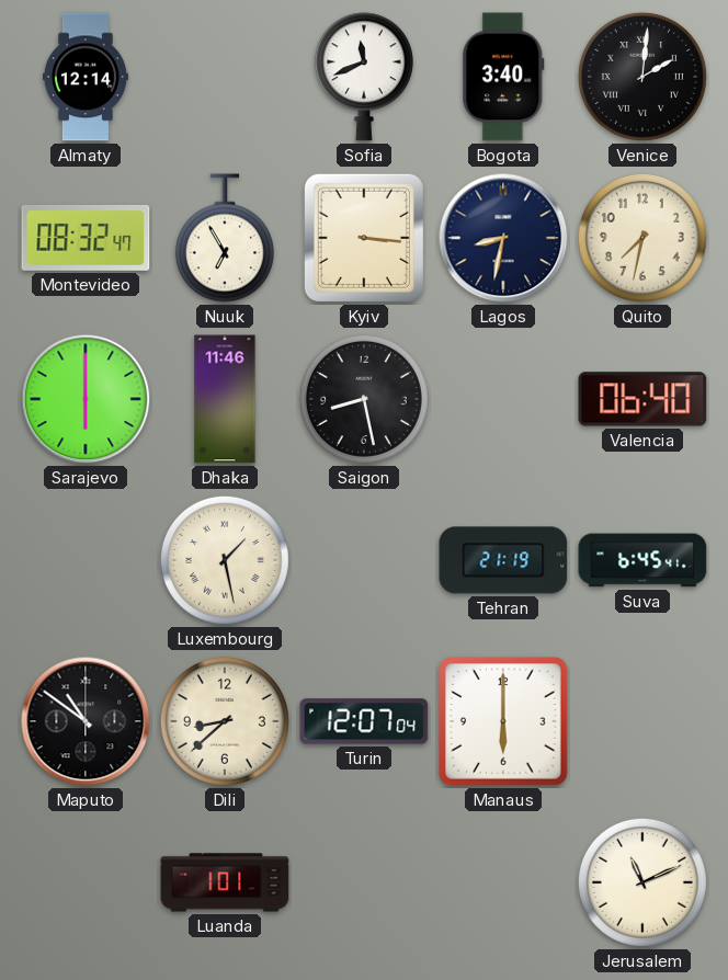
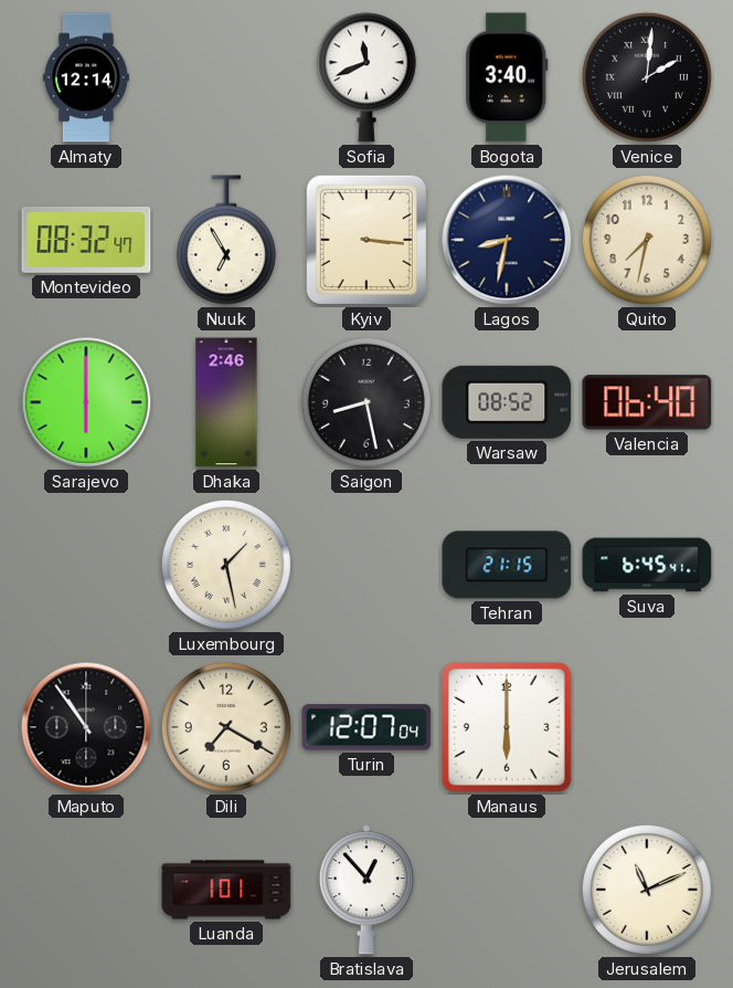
Dhaka: 11:46 -> 2:46 (226, 402)
Warsaw: none -> 08:52 (507, 402)
Tehran: 21:19 -> 21:15 (507, 565)
Maputo: 10:51 -> 10:54 (86, 727)
Dili: 8:38 -> 7:20 (226, 727)
Bratislava: none -> 12:53 (366, 890)
